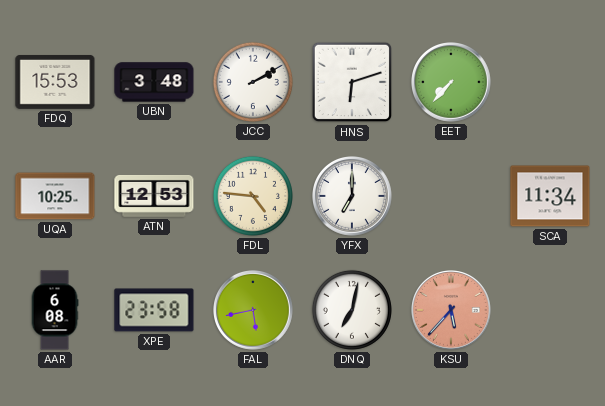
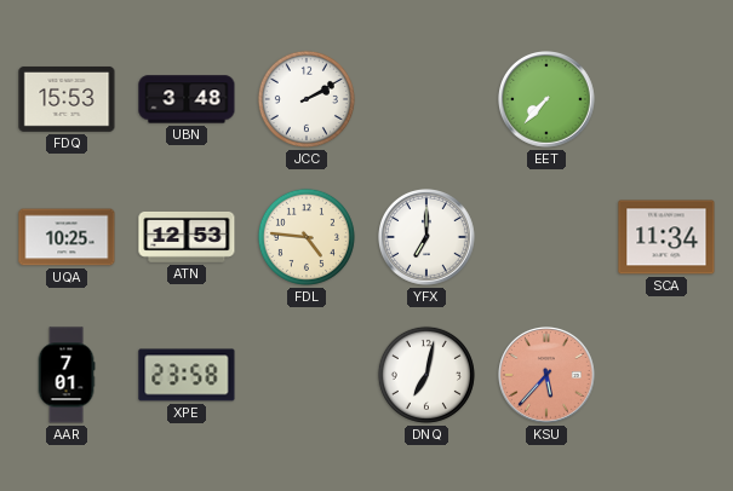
HNS: 6:12 -> none (352, 82)
AAR: 6:08 -> 7:01 (67, 375)
FAL: 5:43 -> none (254, 311)
